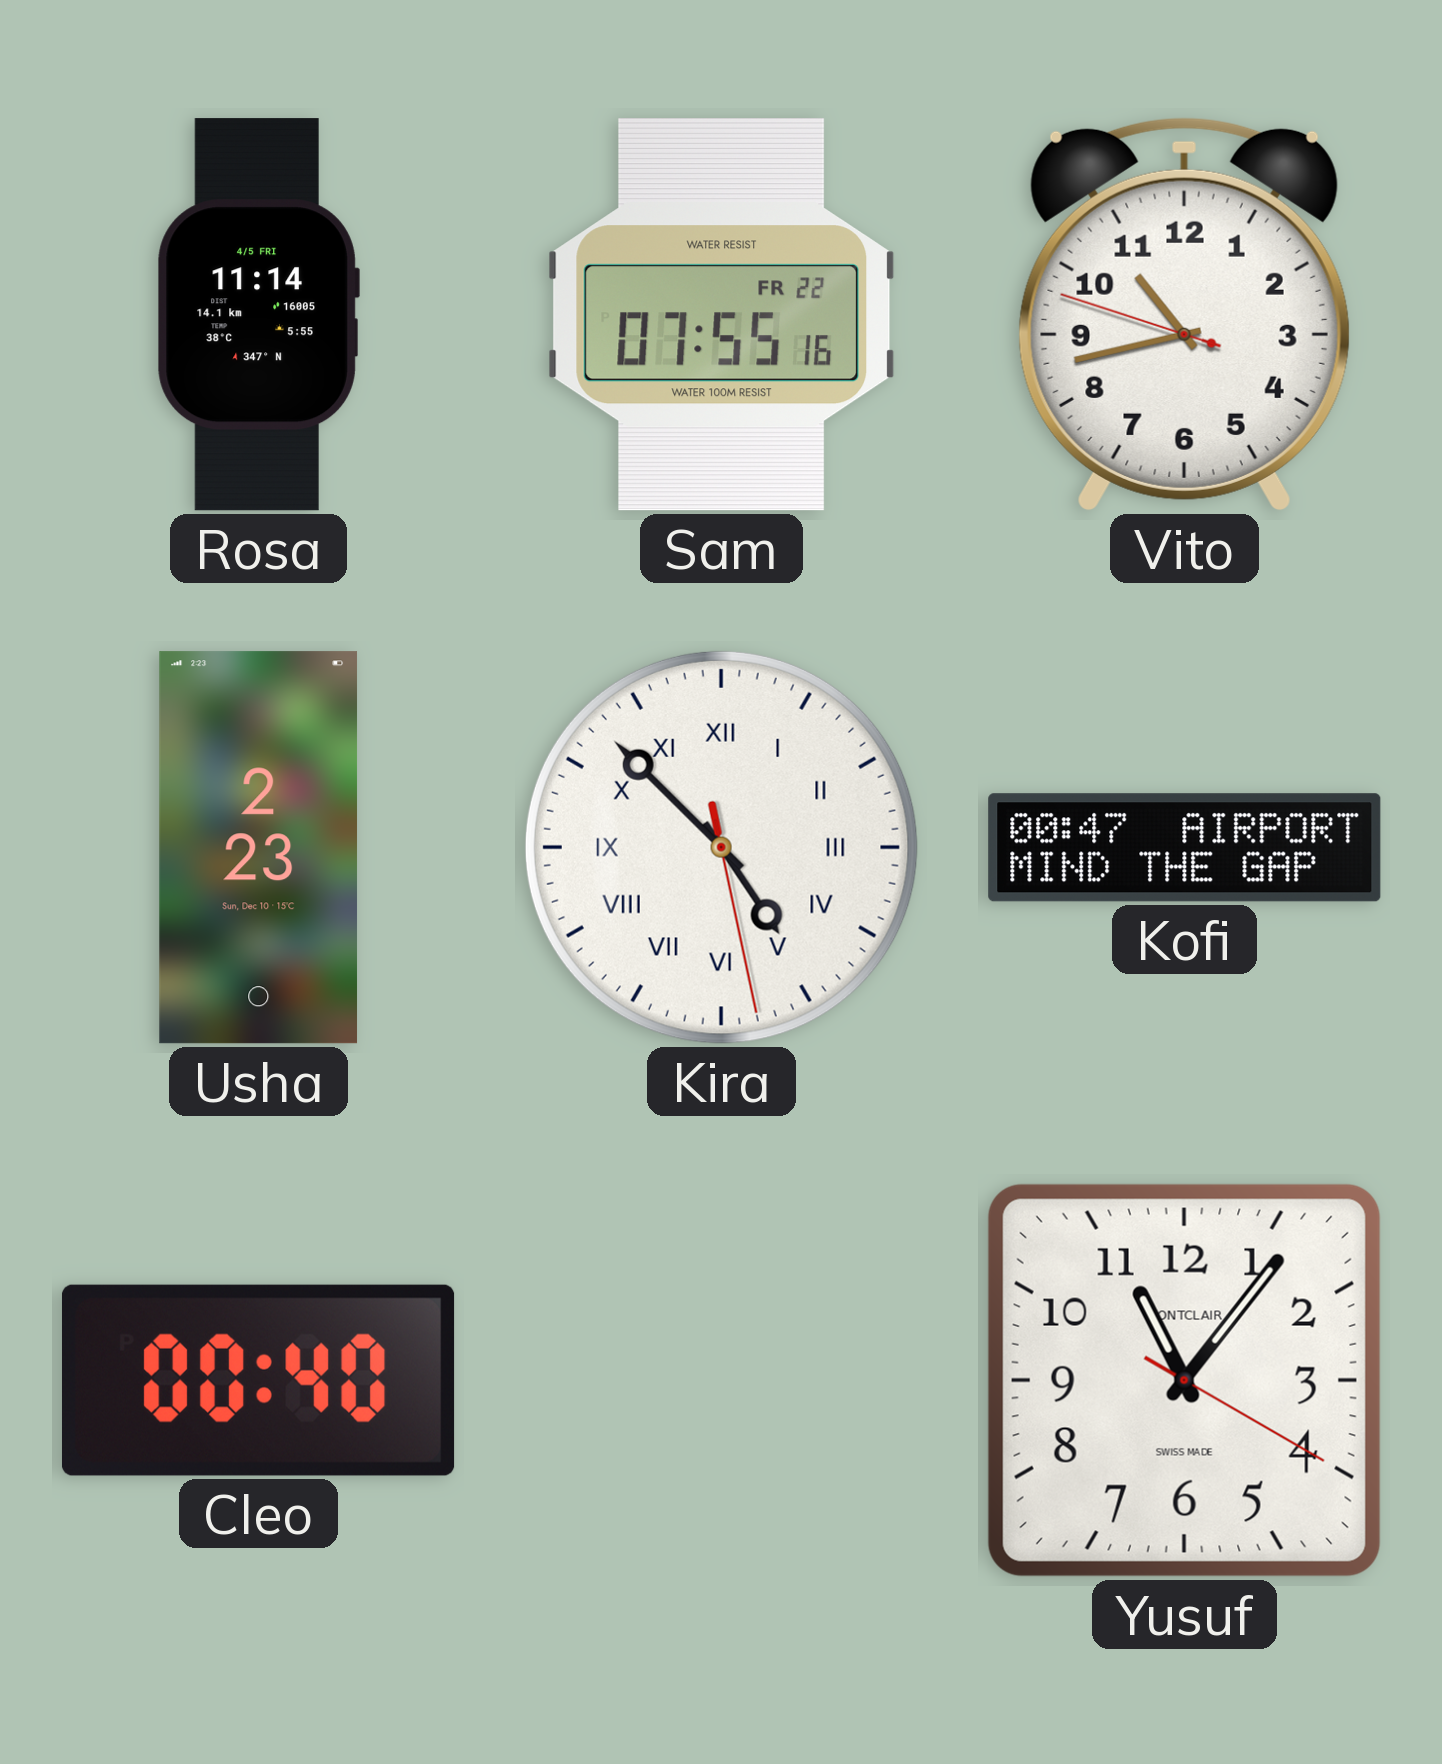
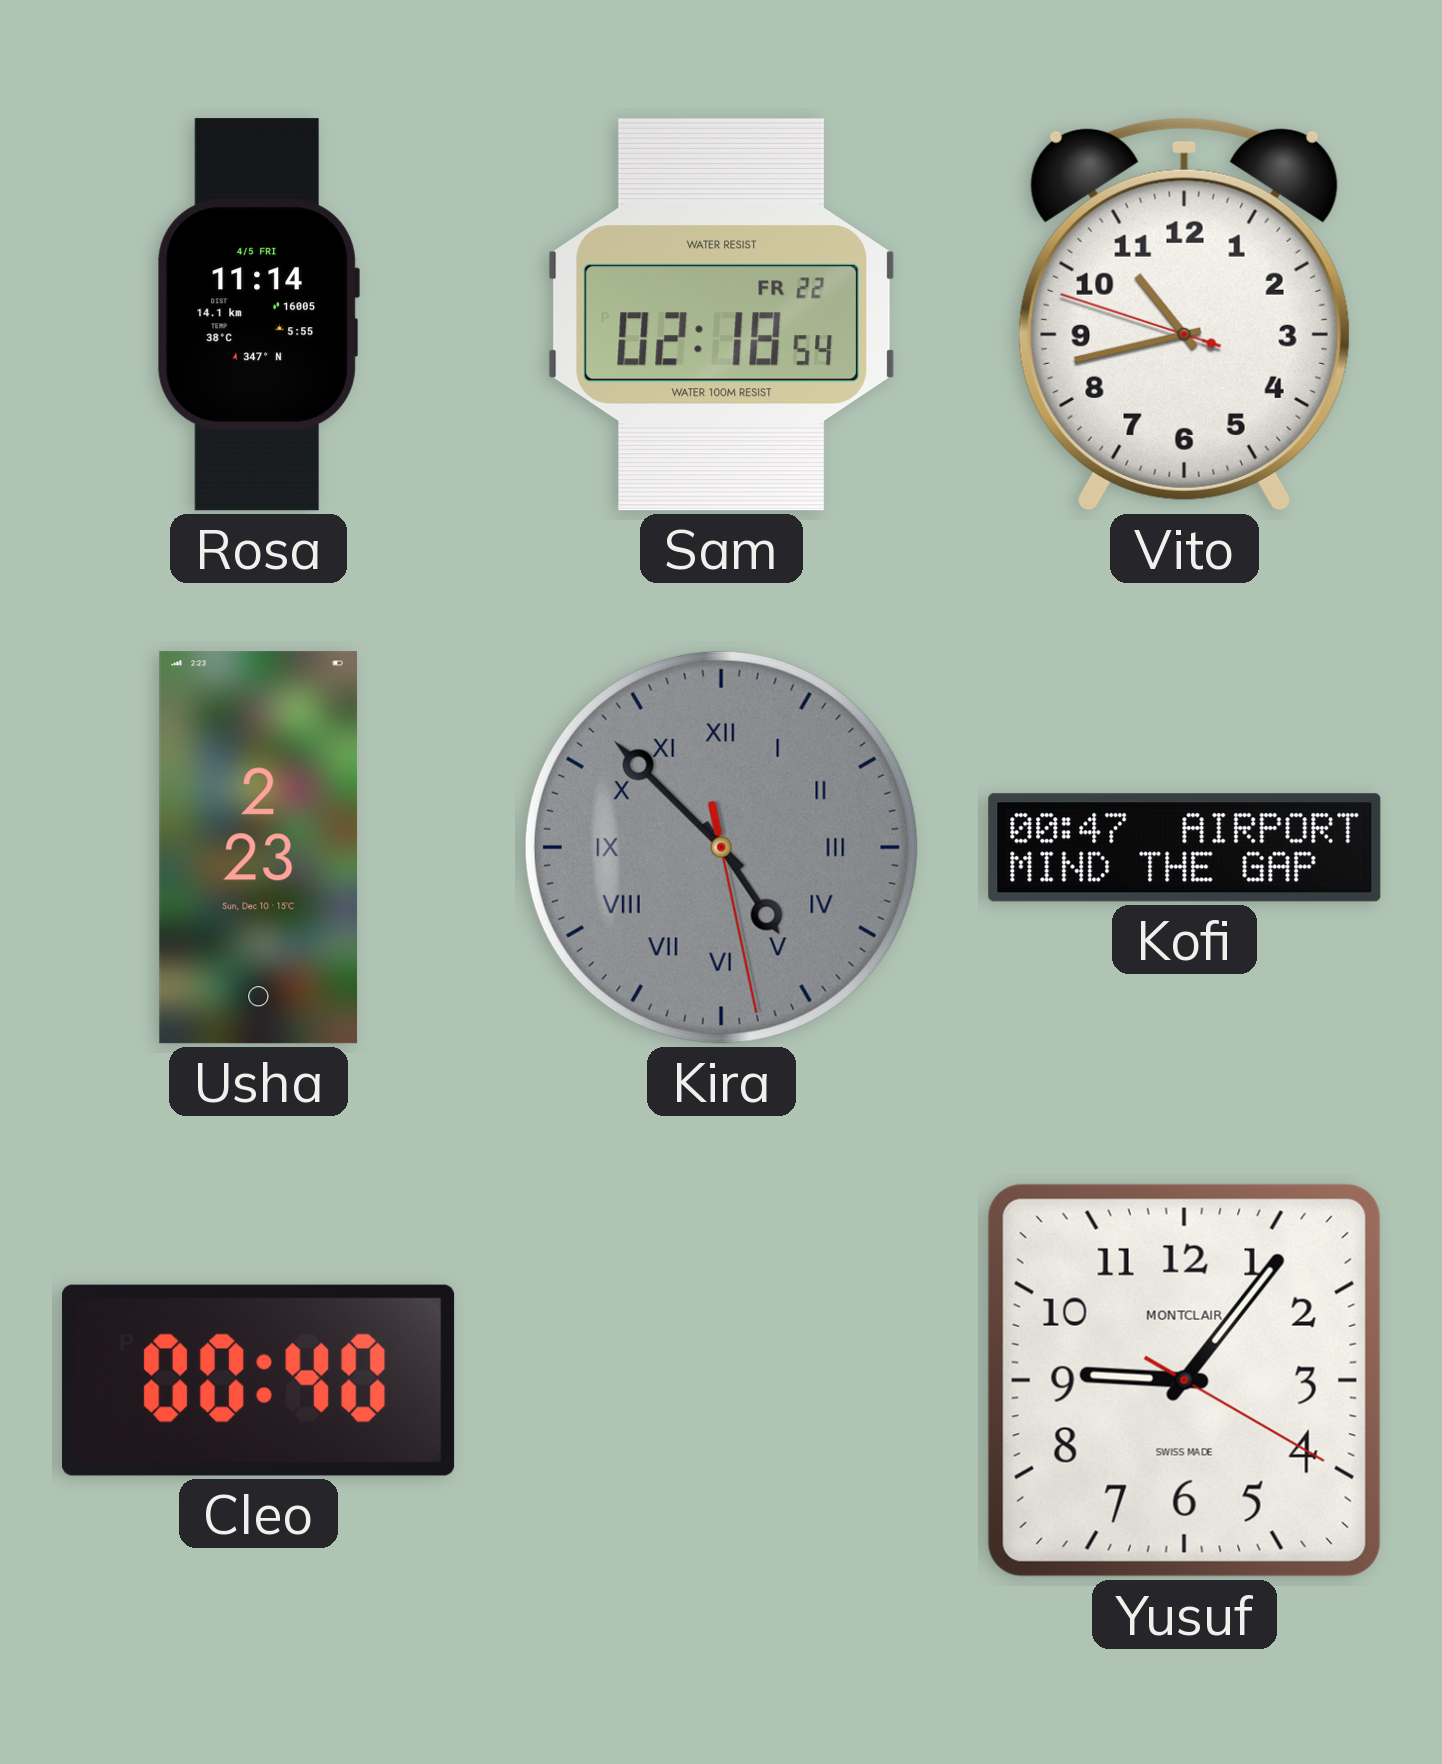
Sam: 07:55 -> 02:18 (722, 315)
Kira dial: white -> grey (721, 847)
Yusuf: 11:06 -> 9:06 (1184, 1380)
